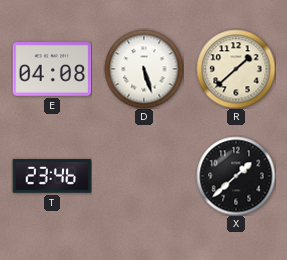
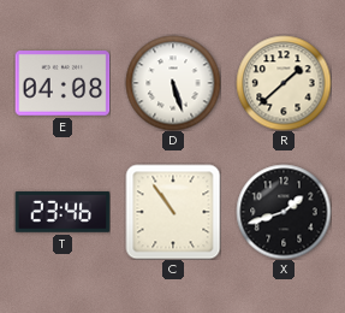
C: none -> 10:54 (173, 212)
X: 1:38 -> 1:42 (284, 212)
